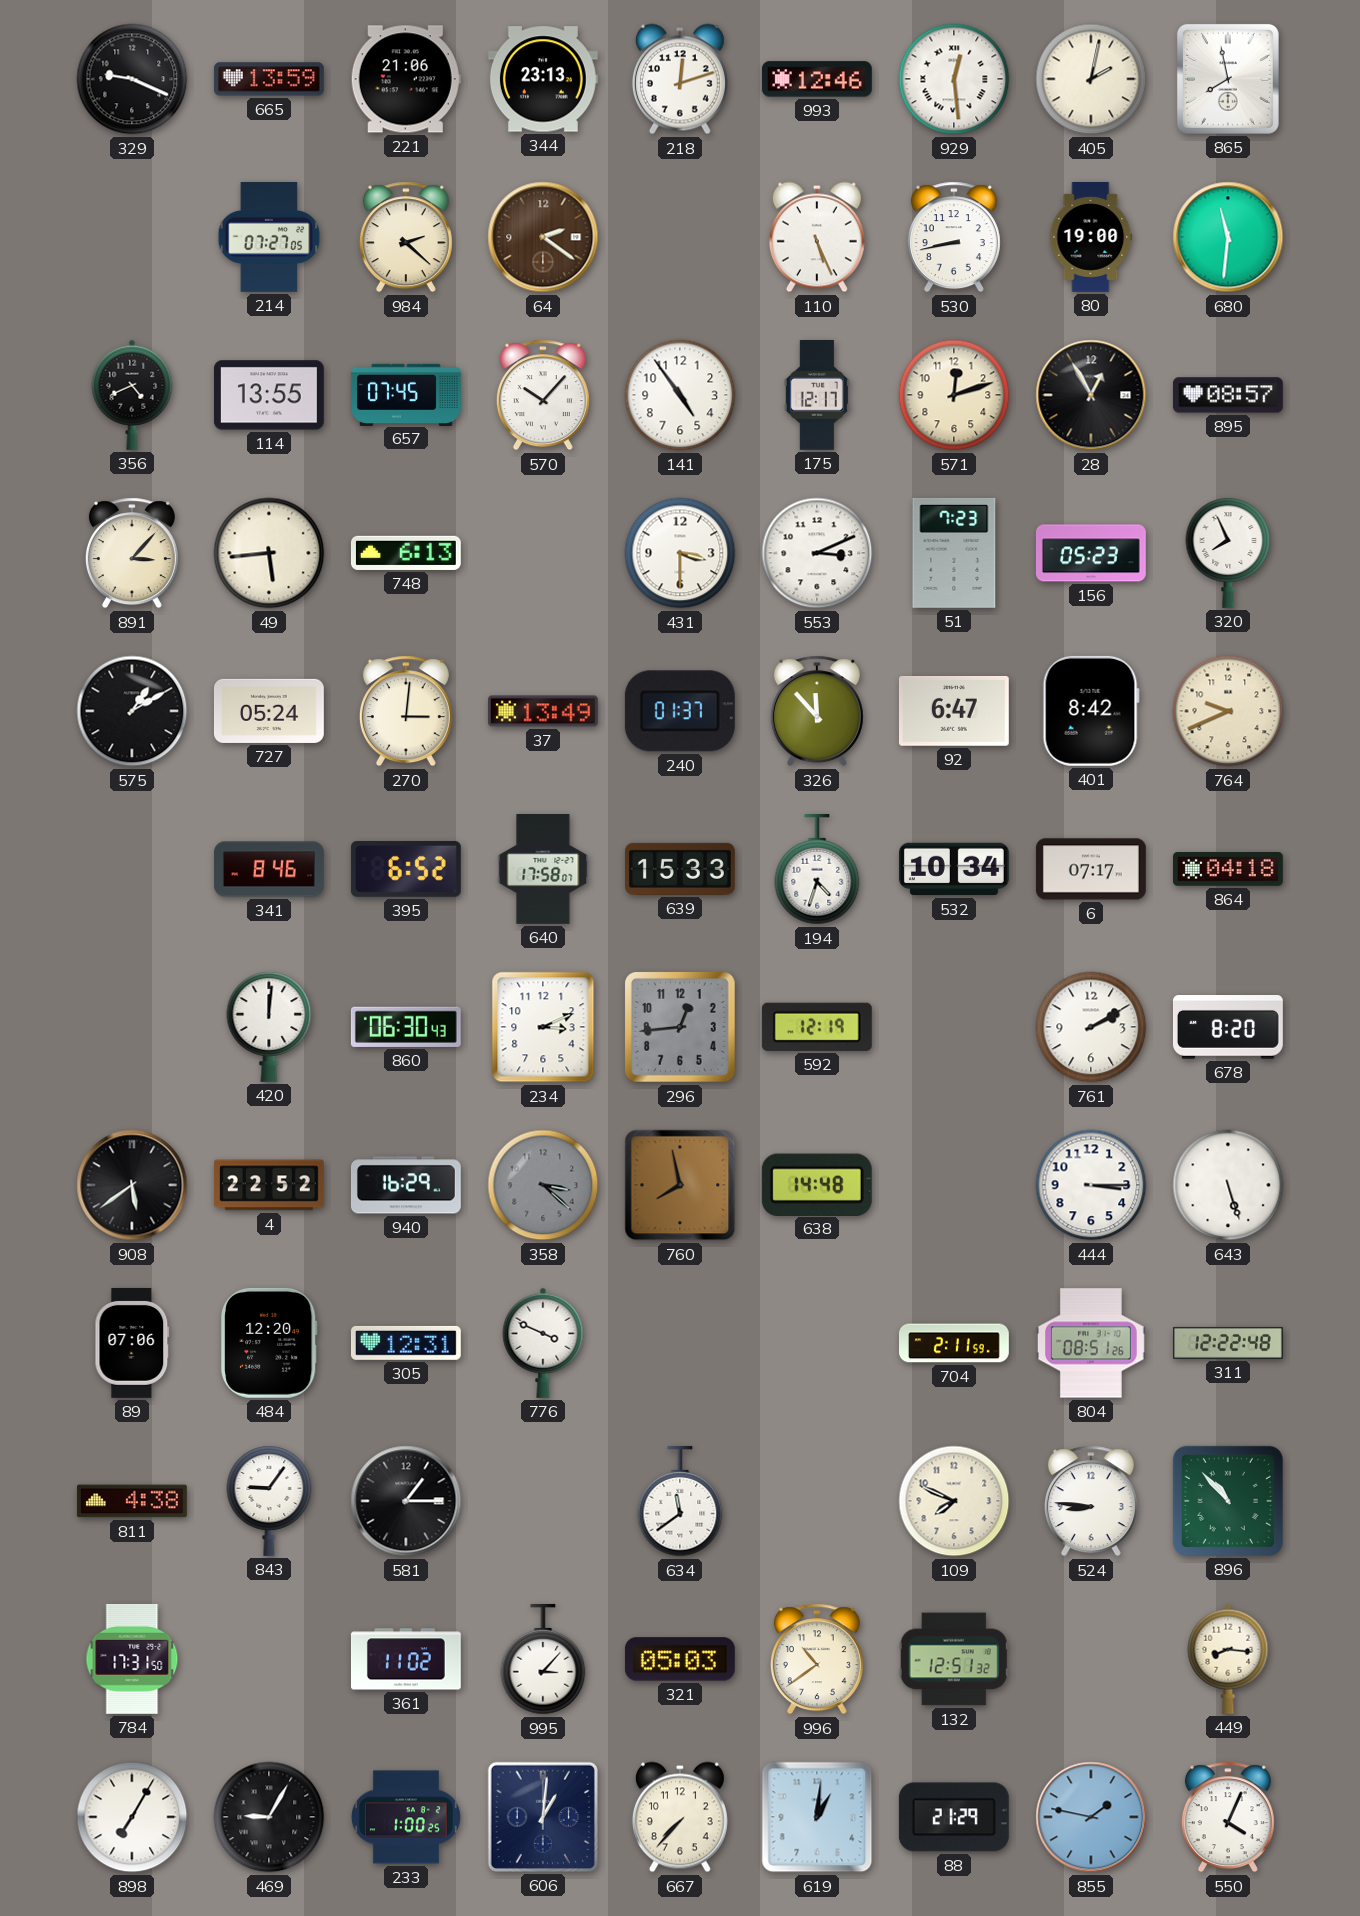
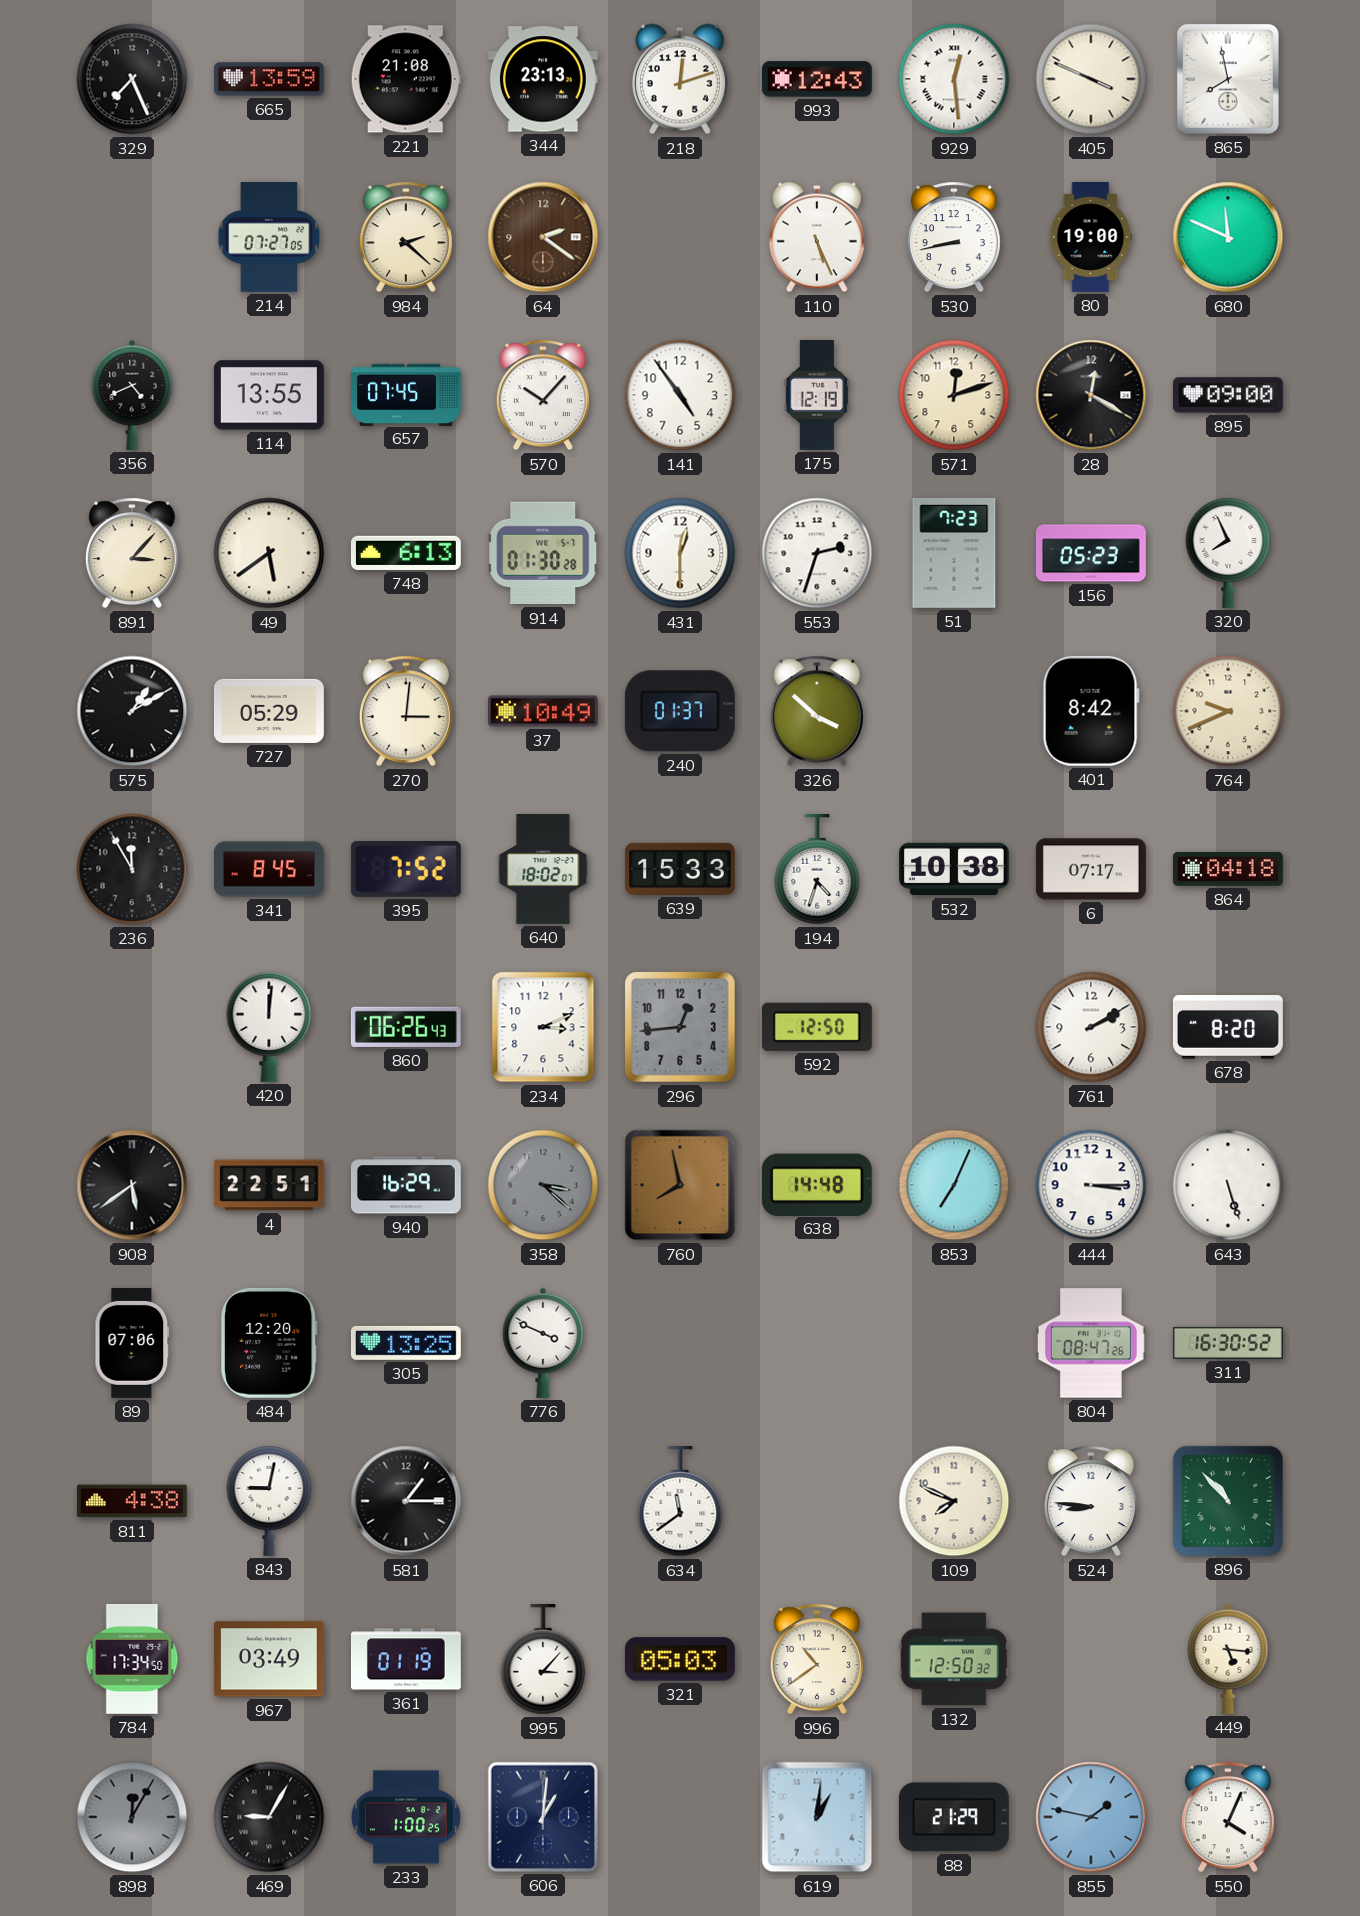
329: 9:19 -> 7:26 (132, 79)
221: 21:06 -> 21:08 (406, 79)
993: 12:46 -> 12:43 (817, 79)
405: 2:02 -> 3:49 (1091, 79)
680: 11:31 -> 11:49 (1228, 237)
175: 12:17 -> 12:19 (817, 395)
28: 12:55 -> 12:20 (1091, 395)
895: 08:57 -> 09:00 (1228, 395)
49: 5:44 -> 5:39 (269, 553)
914: none -> 01:30 (543, 553)
431: 3:30 -> 12:30 (680, 553)
553: 3:11 -> 2:33 (817, 553)
727: 05:24 -> 05:29 (269, 711)
37: 13:49 -> 10:49 (543, 711)
326: 11:53 -> 3:52 (817, 711)
92: 6:47 -> none (954, 712)
236: none -> 11:55 (132, 869)
341: 8:46 -> 8:45 (270, 869)
395: 6:52 -> 7:52 (406, 869)
640: 17:58 -> 18:02 (543, 870)
532: 10:34 -> 10:38 (954, 869)
860: 06:30 -> 06:26 (406, 1027)
592: 12:19 -> 12:50 (817, 1027)
4: 22:52 -> 22:51 (269, 1185)
853: none -> 7:04 (954, 1185)
305: 12:31 -> 13:25 (406, 1343)
704: 2:11 -> none (955, 1343)
804: 08:51 -> 08:47 (1091, 1343)
311: 12:22 -> 16:30 (1229, 1343)
843: 9:06 -> 9:02 (269, 1501)
784: 17:31 -> 17:34 (132, 1659)
967: none -> 03:49 (269, 1659)
361: 11:02 -> 01:19 (406, 1659)
132: 12:51 -> 12:50 (954, 1659)
449: 8:16 -> 5:16 (1228, 1659)
898: 7:05 -> 12:05 (132, 1817)
898 dial: white -> grey (132, 1817)
667: 7:37 -> none (680, 1817)
